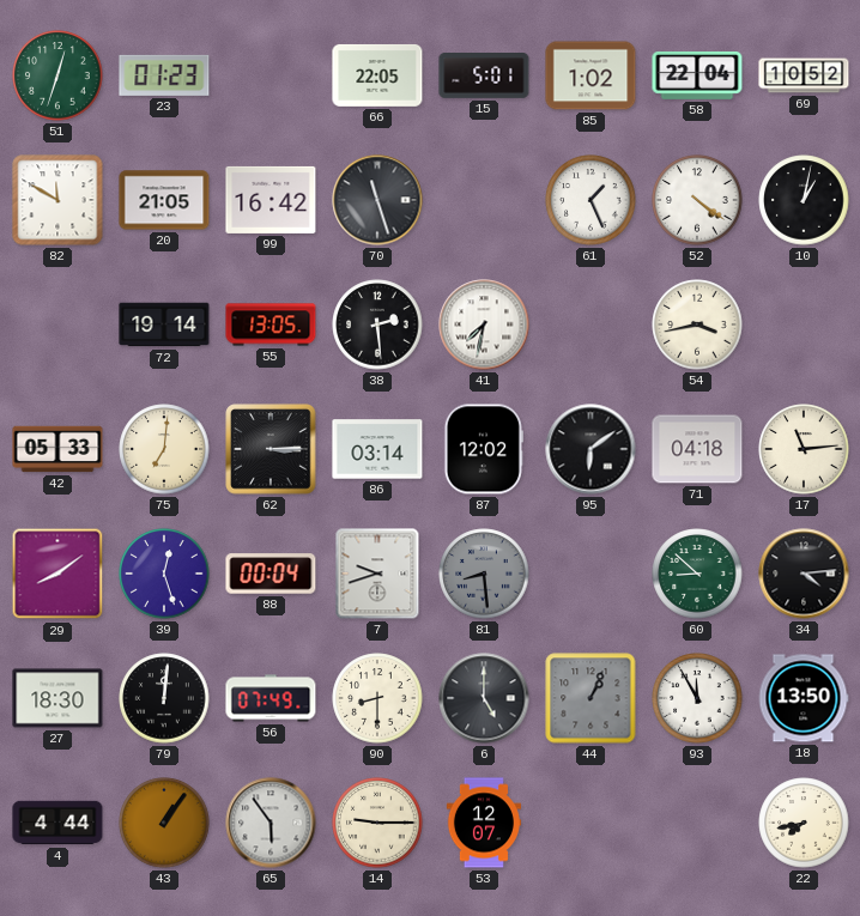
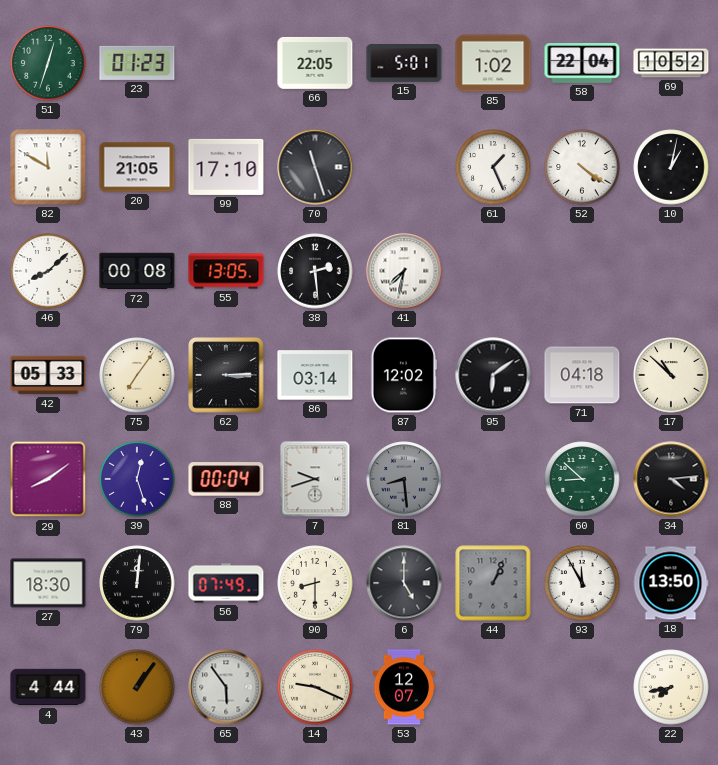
99: 16:42 -> 17:10 (226, 167)
46: none -> 8:08 (48, 271)
72: 19:14 -> 00:08 (137, 271)
54: 3:43 -> none (697, 324)
75: 7:01 -> 7:06 (137, 375)
17: 11:14 -> 10:52 (671, 375)
14: 9:15 -> 9:19 (315, 687)
